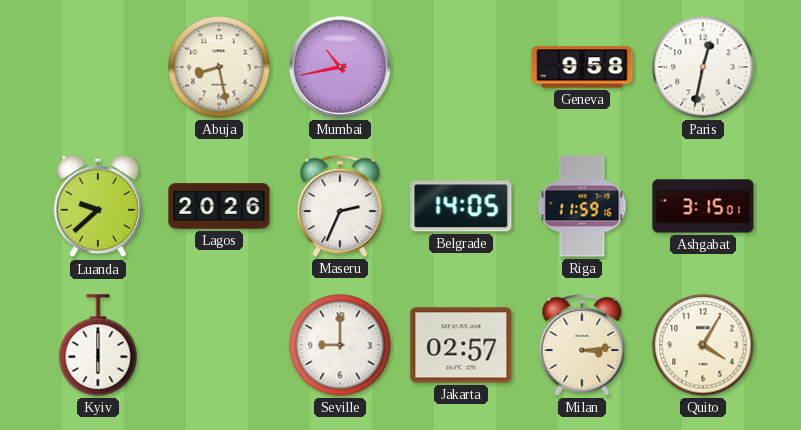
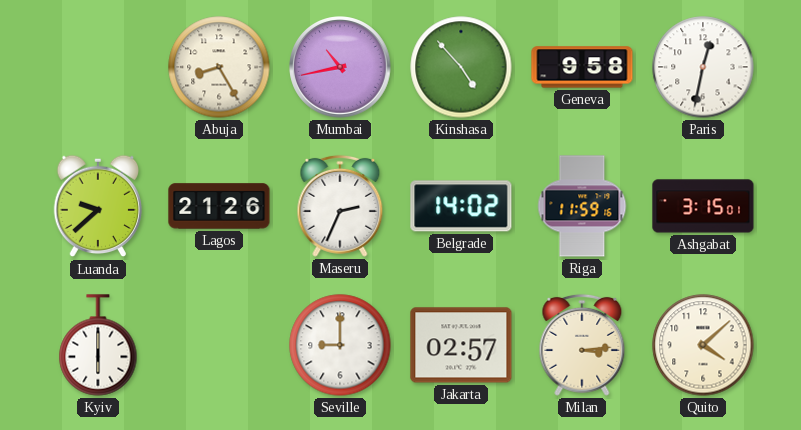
Abuja: 8:28 -> 8:25 (219, 67)
Kinshasa: none -> 4:53 (461, 67)
Lagos: 20:26 -> 21:26 (219, 206)
Belgrade: 14:05 -> 14:02 (461, 206)
Quito: 4:05 -> 4:08 (703, 345)
